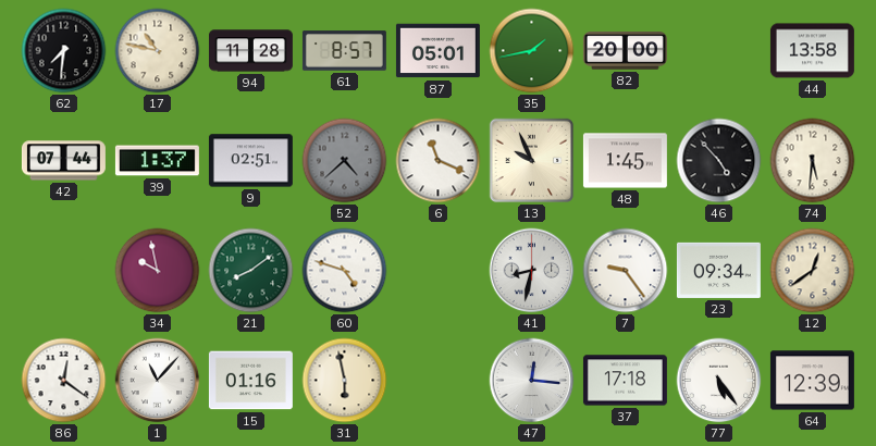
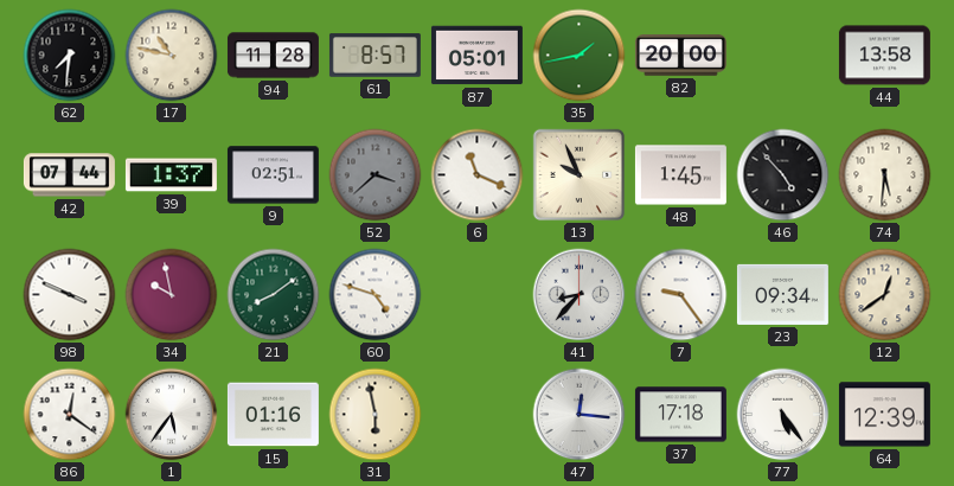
52: 4:38 -> 3:38 (376, 175)
98: none -> 3:49 (70, 295)
41: 8:32 -> 8:37 (580, 295)
1: 11:07 -> 5:36 (172, 415)
